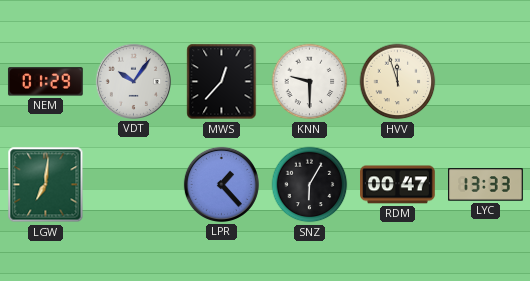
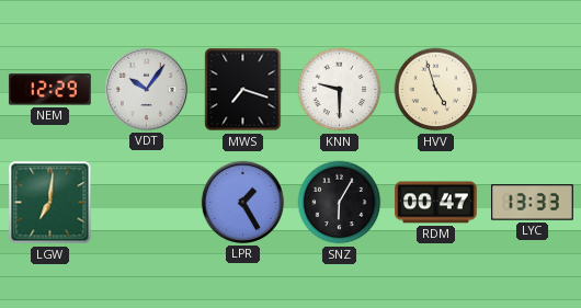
NEM: 01:29 -> 12:29 (50, 90)
MWS: 12:37 -> 7:18 (243, 90)
HVV: 11:57 -> 4:57 (436, 90)
LPR: 1:23 -> 1:25 (242, 202)
